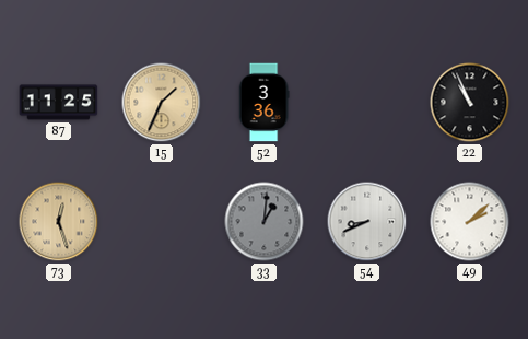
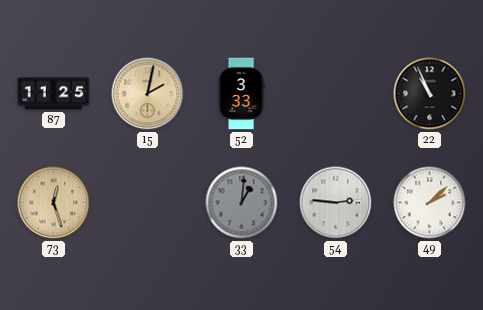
15: 1:34 -> 2:02 (148, 94)
52: 3:36 -> 3:33 (241, 94)
54: 8:41 -> 2:46 (336, 203)
